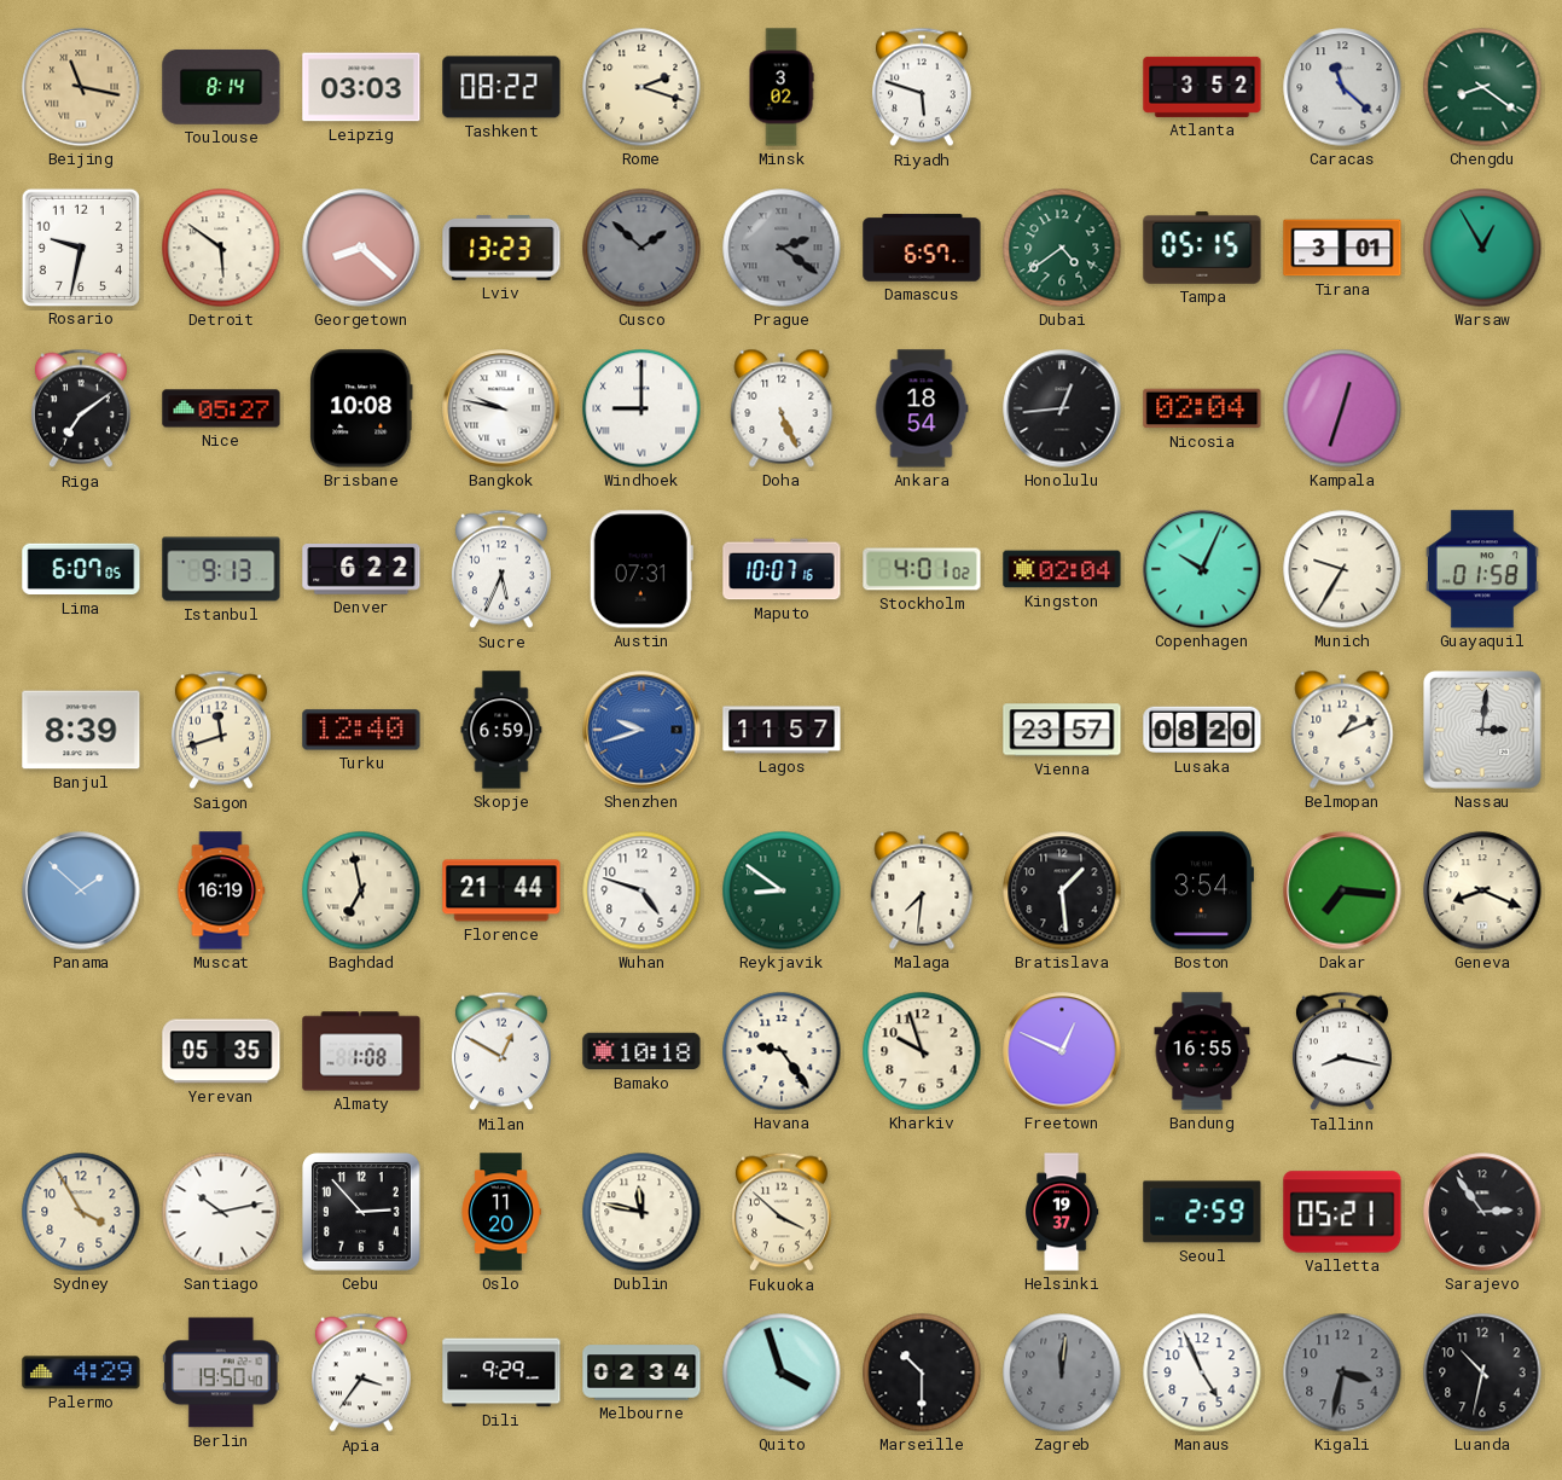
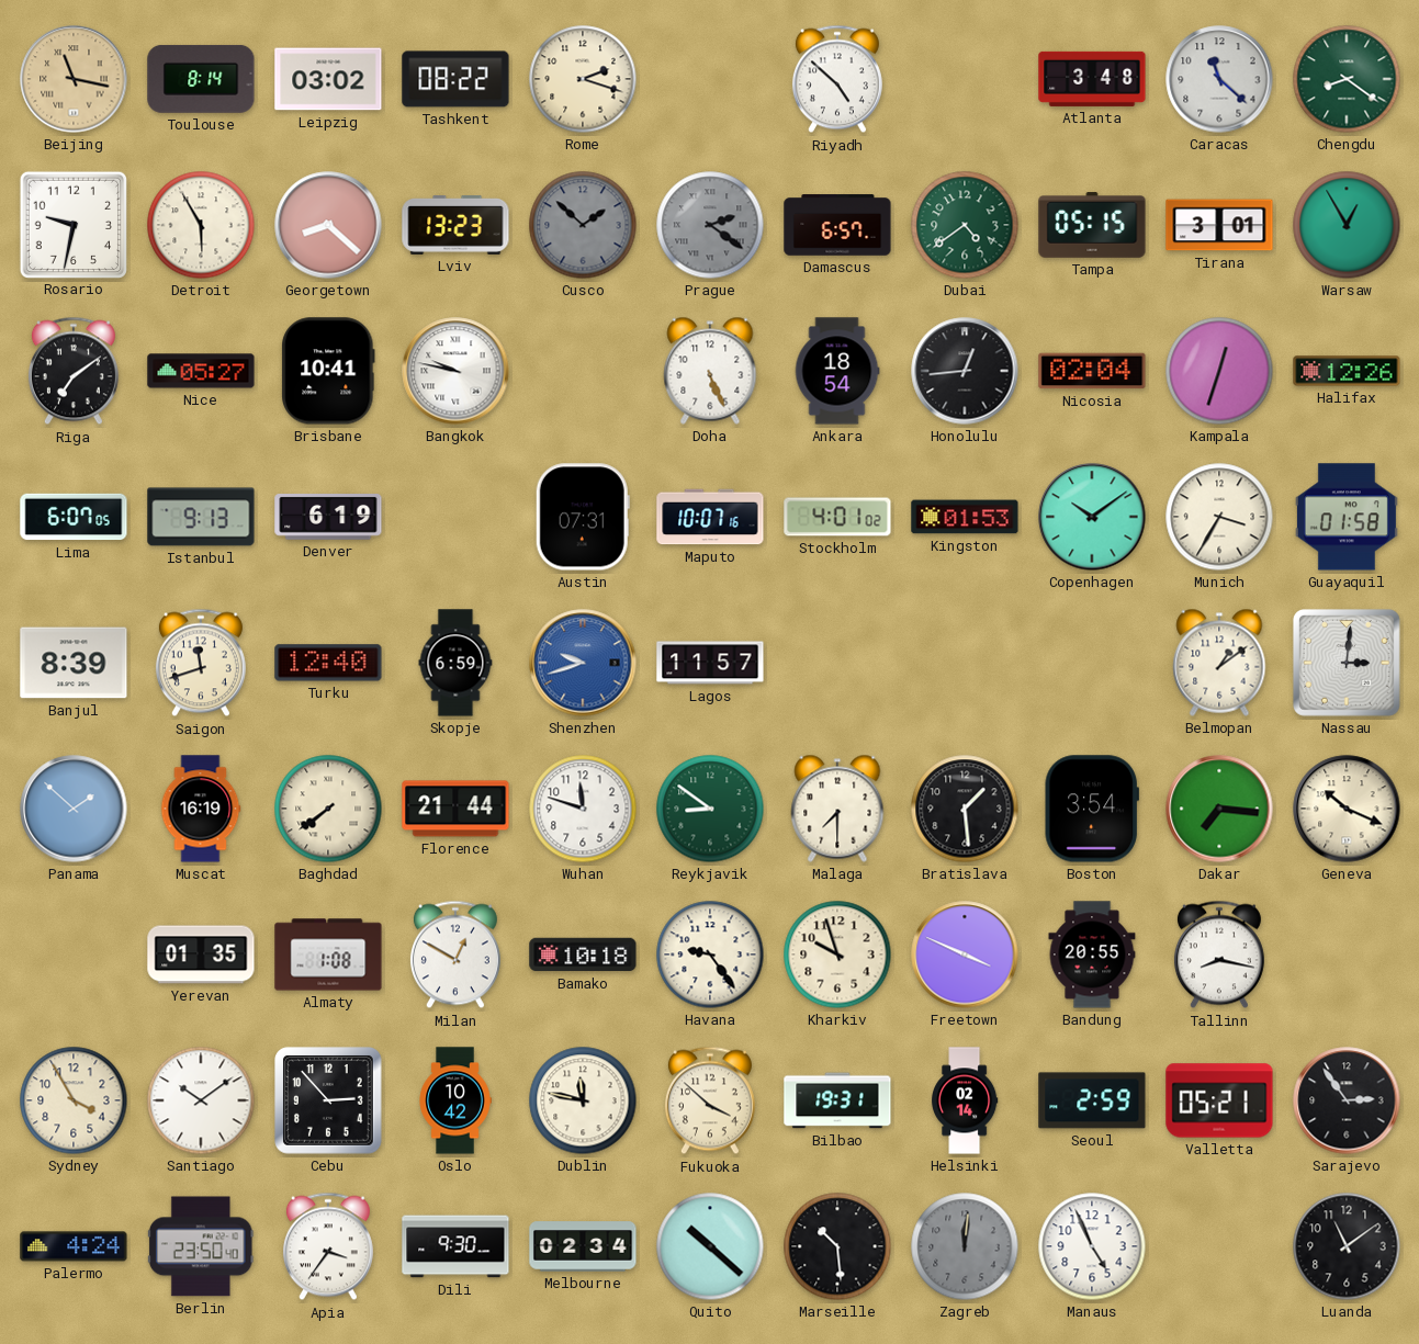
Leipzig: 03:03 -> 03:02 (328, 79)
Minsk: 3:02 -> none (782, 87)
Riyadh: 5:48 -> 4:52 (837, 79)
Atlanta: 3:52 -> 3:48 (1092, 79)
Detroit: 5:51 -> 5:55 (201, 225)
Brisbane: 10:08 -> 10:41 (328, 371)
Windhoek: 9:00 -> none (641, 408)
Halifax: none -> 12:26 (1347, 371)
Denver: 6:22 -> 6:19 (328, 518)
Sucre: 5:34 -> none (501, 569)
Kingston: 02:04 -> 01:53 (965, 517)
Copenhagen: 10:04 -> 10:09 (1092, 517)
Munich: 9:35 -> 3:35 (1219, 517)
Vienna: 23:57 -> none (1062, 730)
Lusaka: 08:20 -> none (1202, 730)
Belmopan: 1:11 -> 1:09 (1219, 663)
Baghdad: 6:58 -> 7:39 (328, 809)
Wuhan: 4:48 -> 11:48 (583, 809)
Malaga: 7:31 -> 7:30 (837, 809)
Geneva: 8:19 -> 10:19 (1347, 809)
Yerevan: 05:35 -> 01:35 (201, 955)
Freetown: 12:49 -> 3:49 (965, 955)
Bandung: 16:55 -> 20:55 (1092, 955)
Santiago: 10:13 -> 10:09 (201, 1100)
Oslo: 11:20 -> 10:42 (455, 1100)
Bilbao: none -> 19:31 (837, 1100)
Helsinki: 19:37 -> 02:14 (965, 1100)
Palermo: 4:29 -> 4:24 (74, 1246)
Berlin: 19:50 -> 23:50 (202, 1246)
Dili: 9:29 -> 9:30 (455, 1246)
Quito: 3:57 -> 10:22 (710, 1246)
Marseille: 10:30 -> 10:29 (837, 1246)
Kigali: 3:32 -> none (1342, 1372)
Luanda: 10:32 -> 11:09 (1347, 1246)
